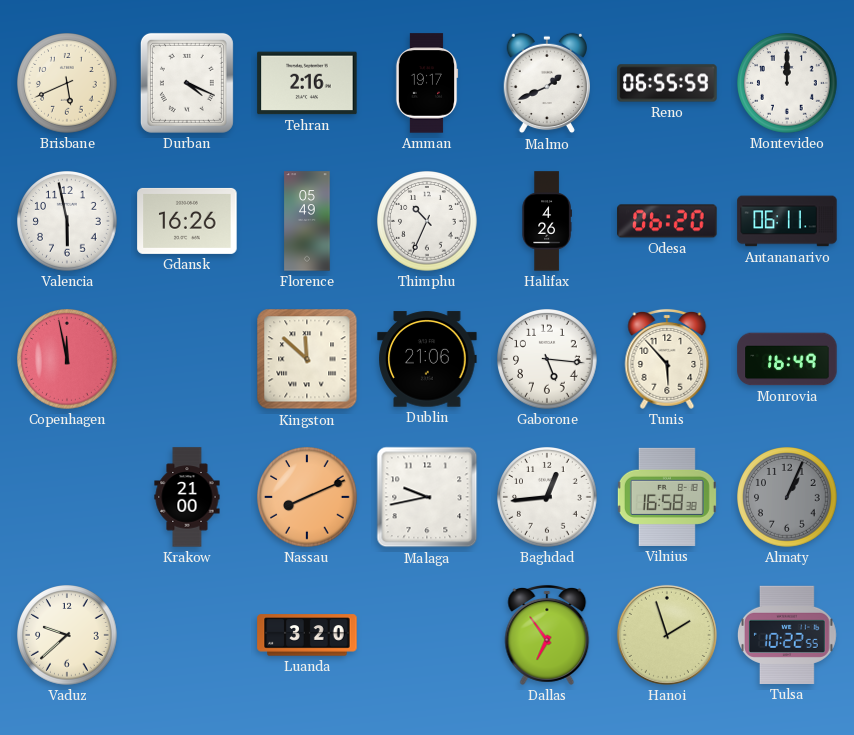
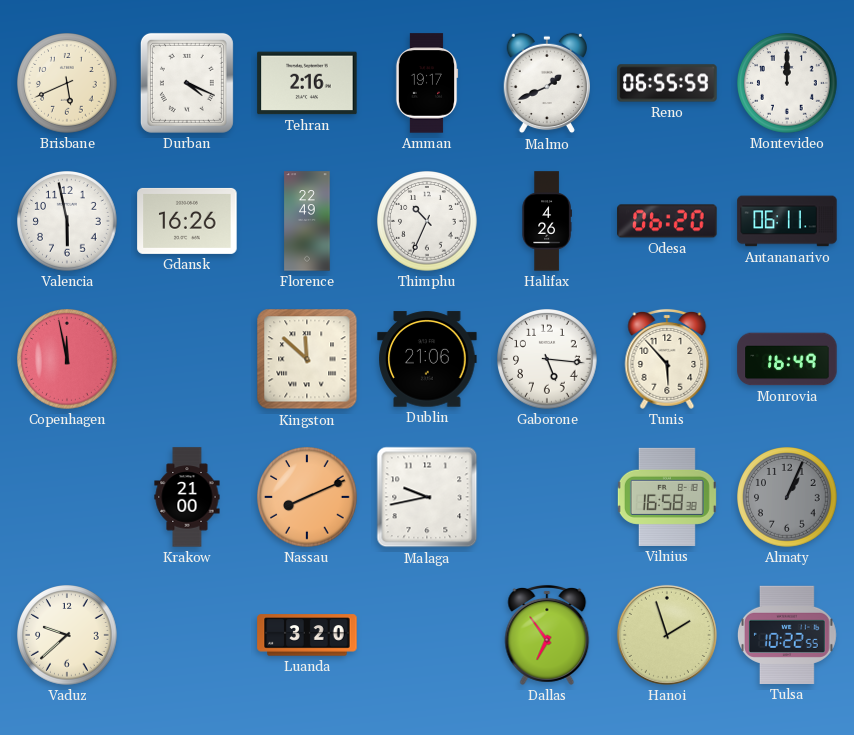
Florence: 05:49 -> 22:49 (307, 221)
Baghdad: 12:44 -> none (548, 498)
